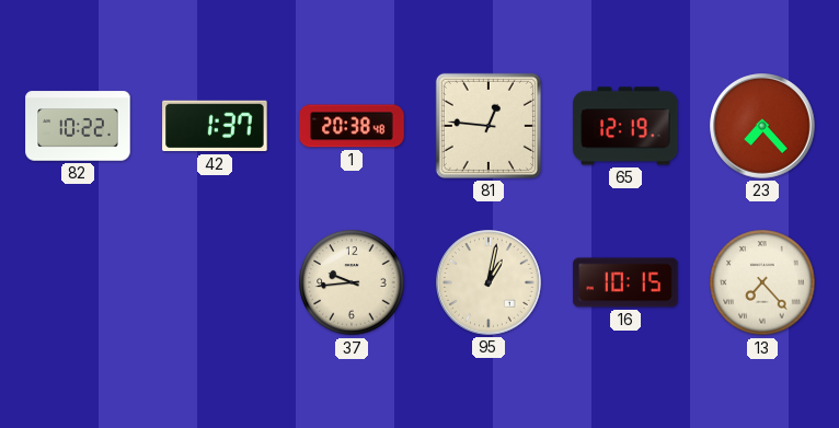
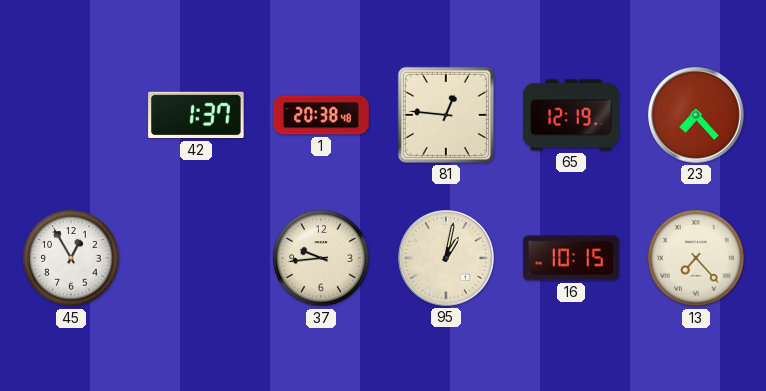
82: 10:22 -> none (78, 126)
45: none -> 12:55 (71, 258)
